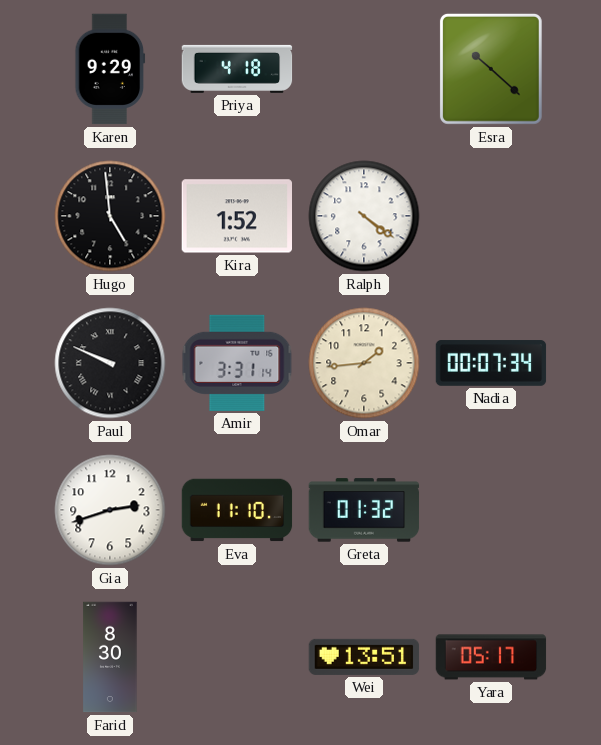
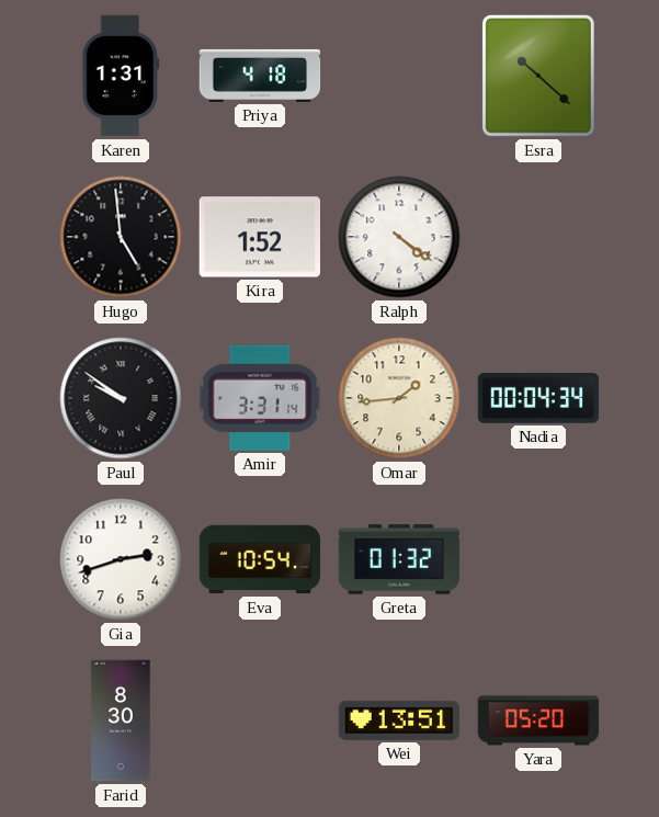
Karen: 9:29 -> 1:31 (121, 76)
Paul: 9:49 -> 9:51 (121, 398)
Nadia: 00:07 -> 00:04 (538, 398)
Eva: 11:10 -> 10:54 (260, 559)
Yara: 05:17 -> 05:20 (538, 720)
